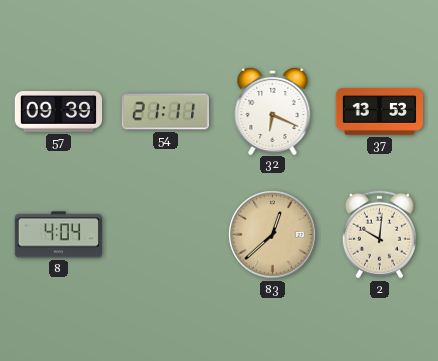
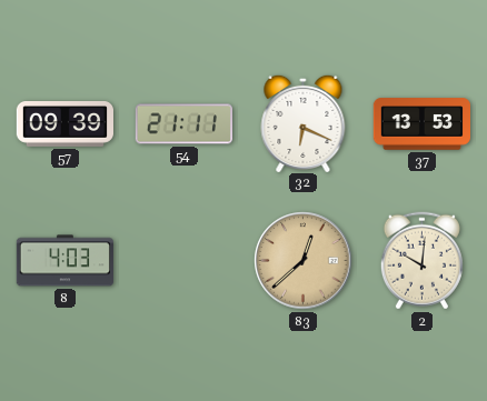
8: 4:04 -> 4:03 (64, 261)
